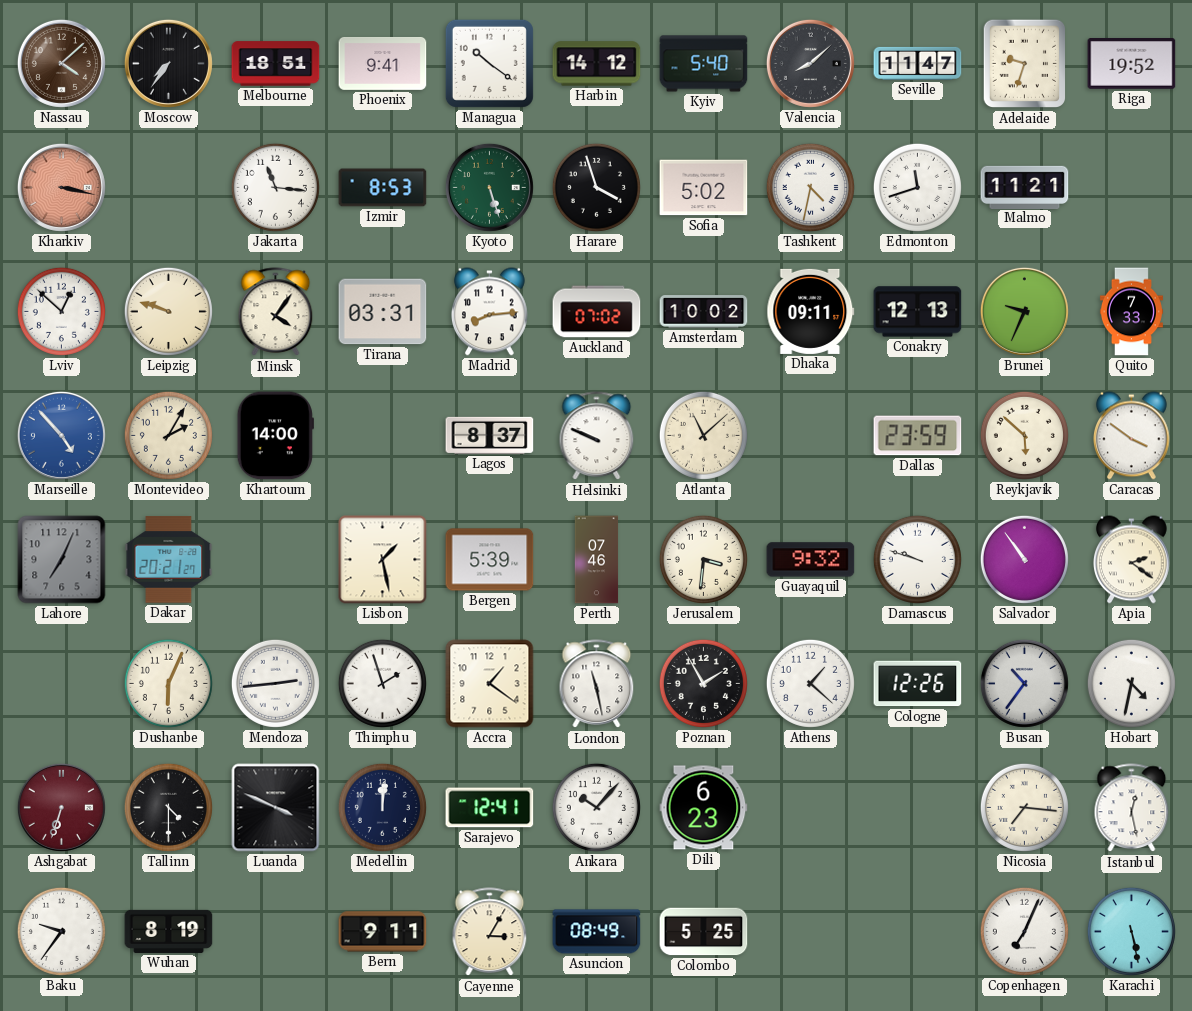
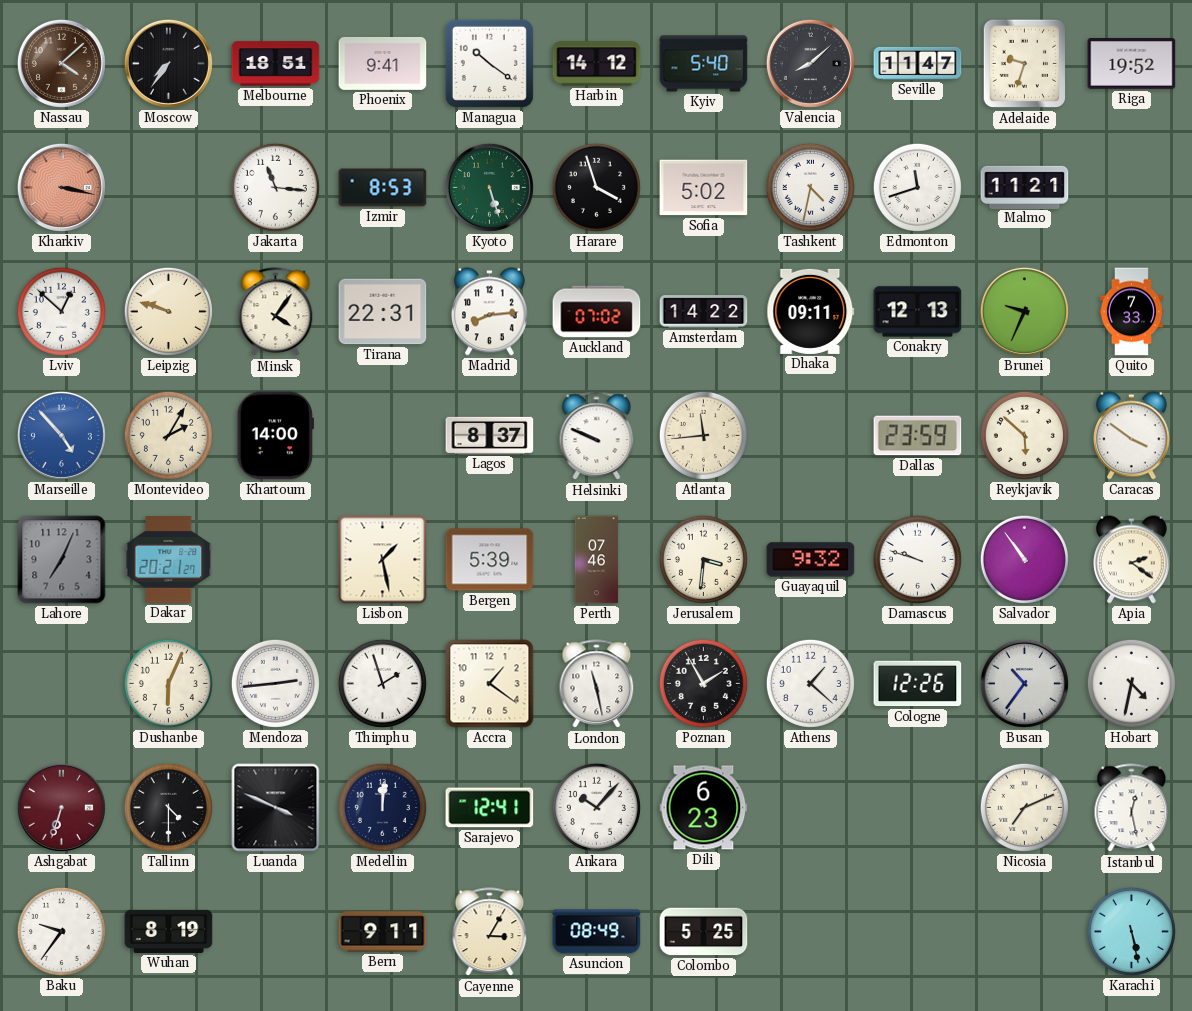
Tirana: 03:31 -> 22:31 (383, 312)
Amsterdam: 10:02 -> 14:22 (704, 312)
Atlanta: 11:08 -> 11:44 (703, 435)
Nicosia: 7:16 -> 7:11 (1024, 807)
Copenhagen: 7:04 -> none (1024, 931)
